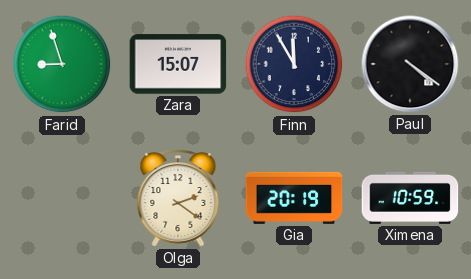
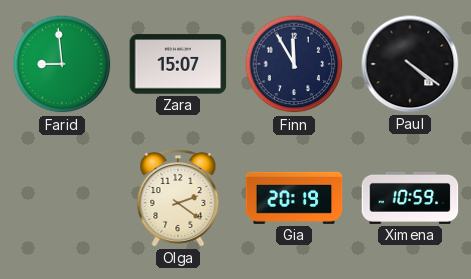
Farid: 8:57 -> 8:59 (62, 64)
